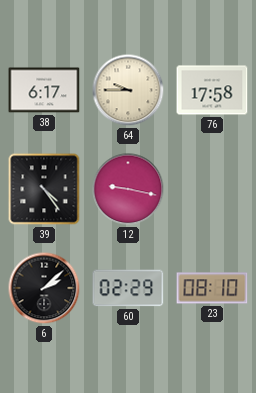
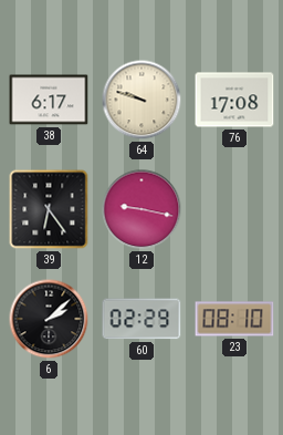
64: 9:45 -> 9:48 (141, 100)
76: 17:58 -> 17:08 (234, 100)
39: 4:24 -> 6:24 (49, 209)
